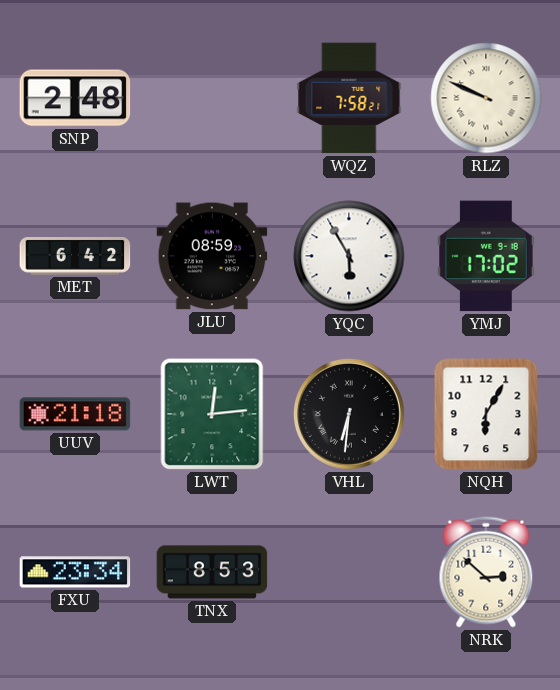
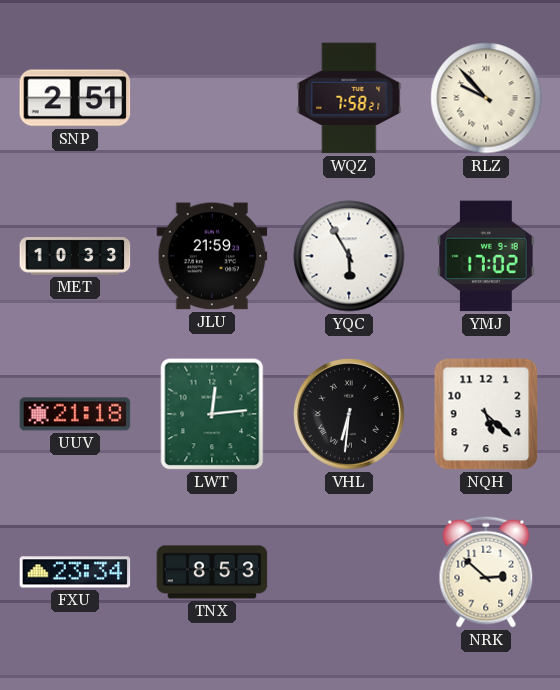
SNP: 2:48 -> 2:51 (75, 98)
RLZ: 9:49 -> 9:53 (486, 98)
MET: 6:42 -> 10:33 (75, 257)
JLU: 08:59 -> 21:59 (212, 256)
NQH: 6:05 -> 5:22 (486, 414)
